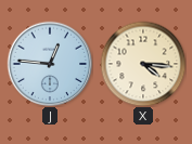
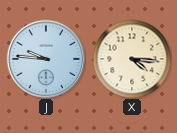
J: 12:46 -> 9:46 (46, 59)
